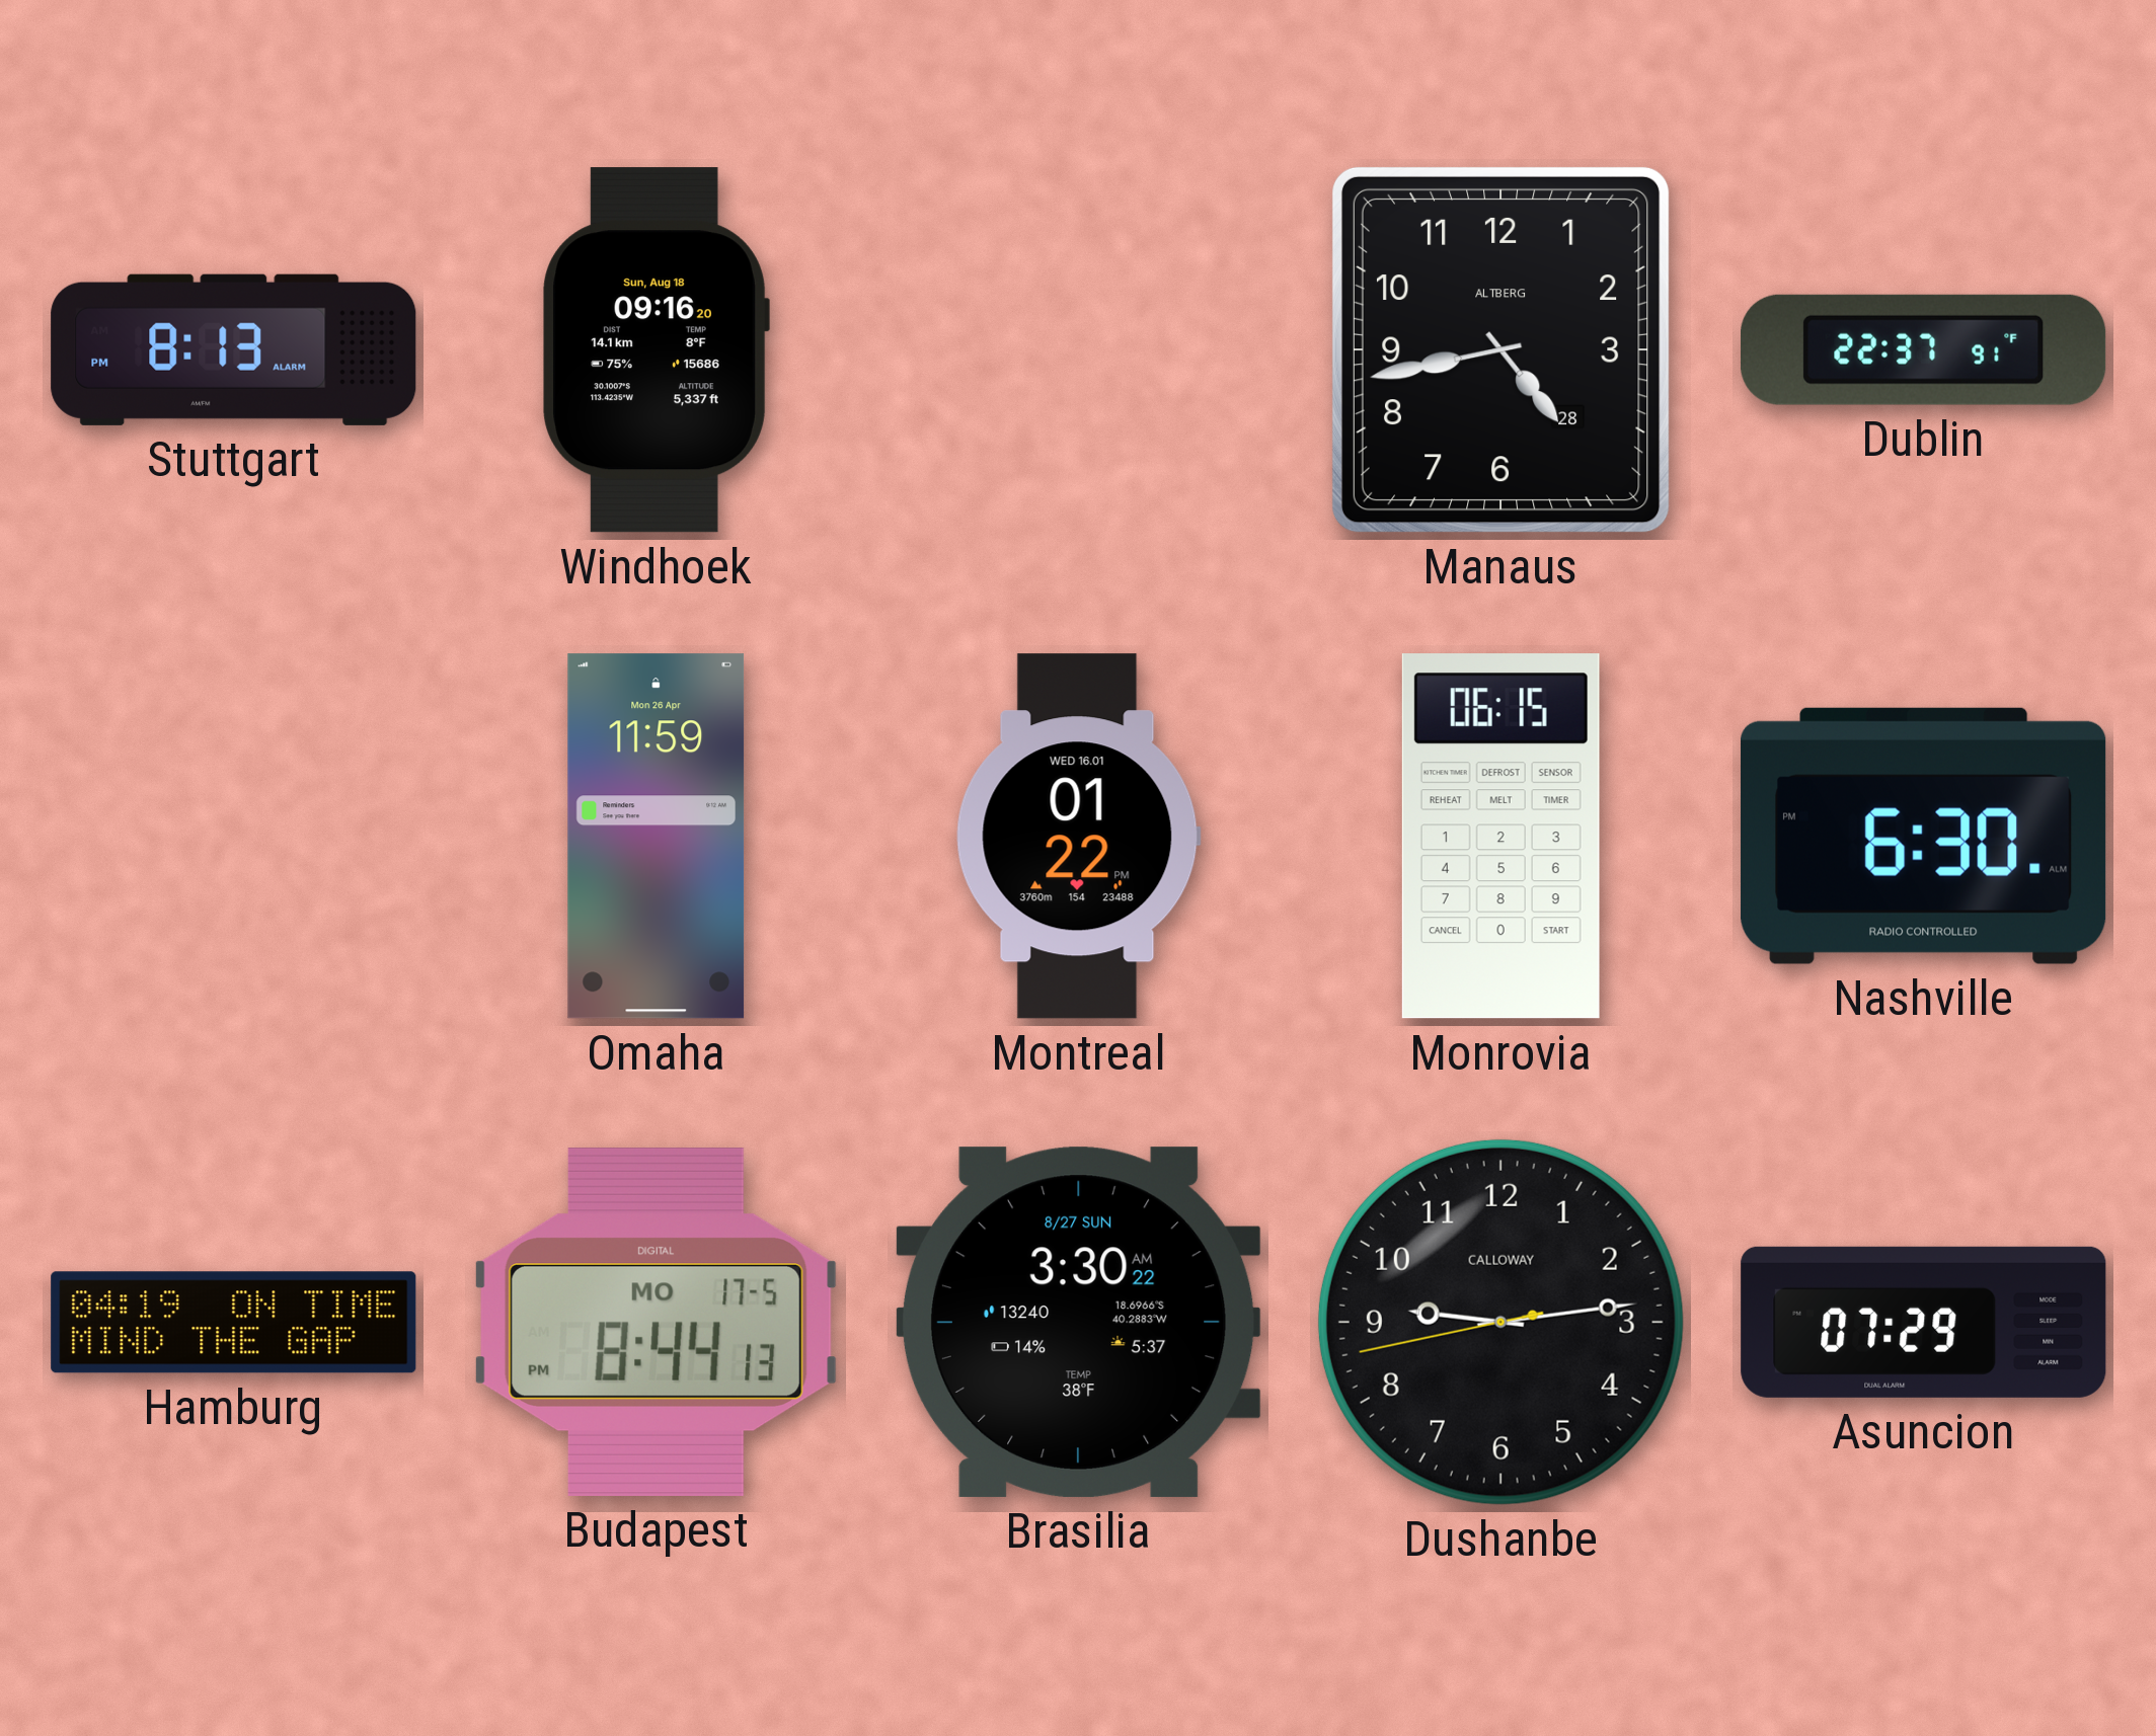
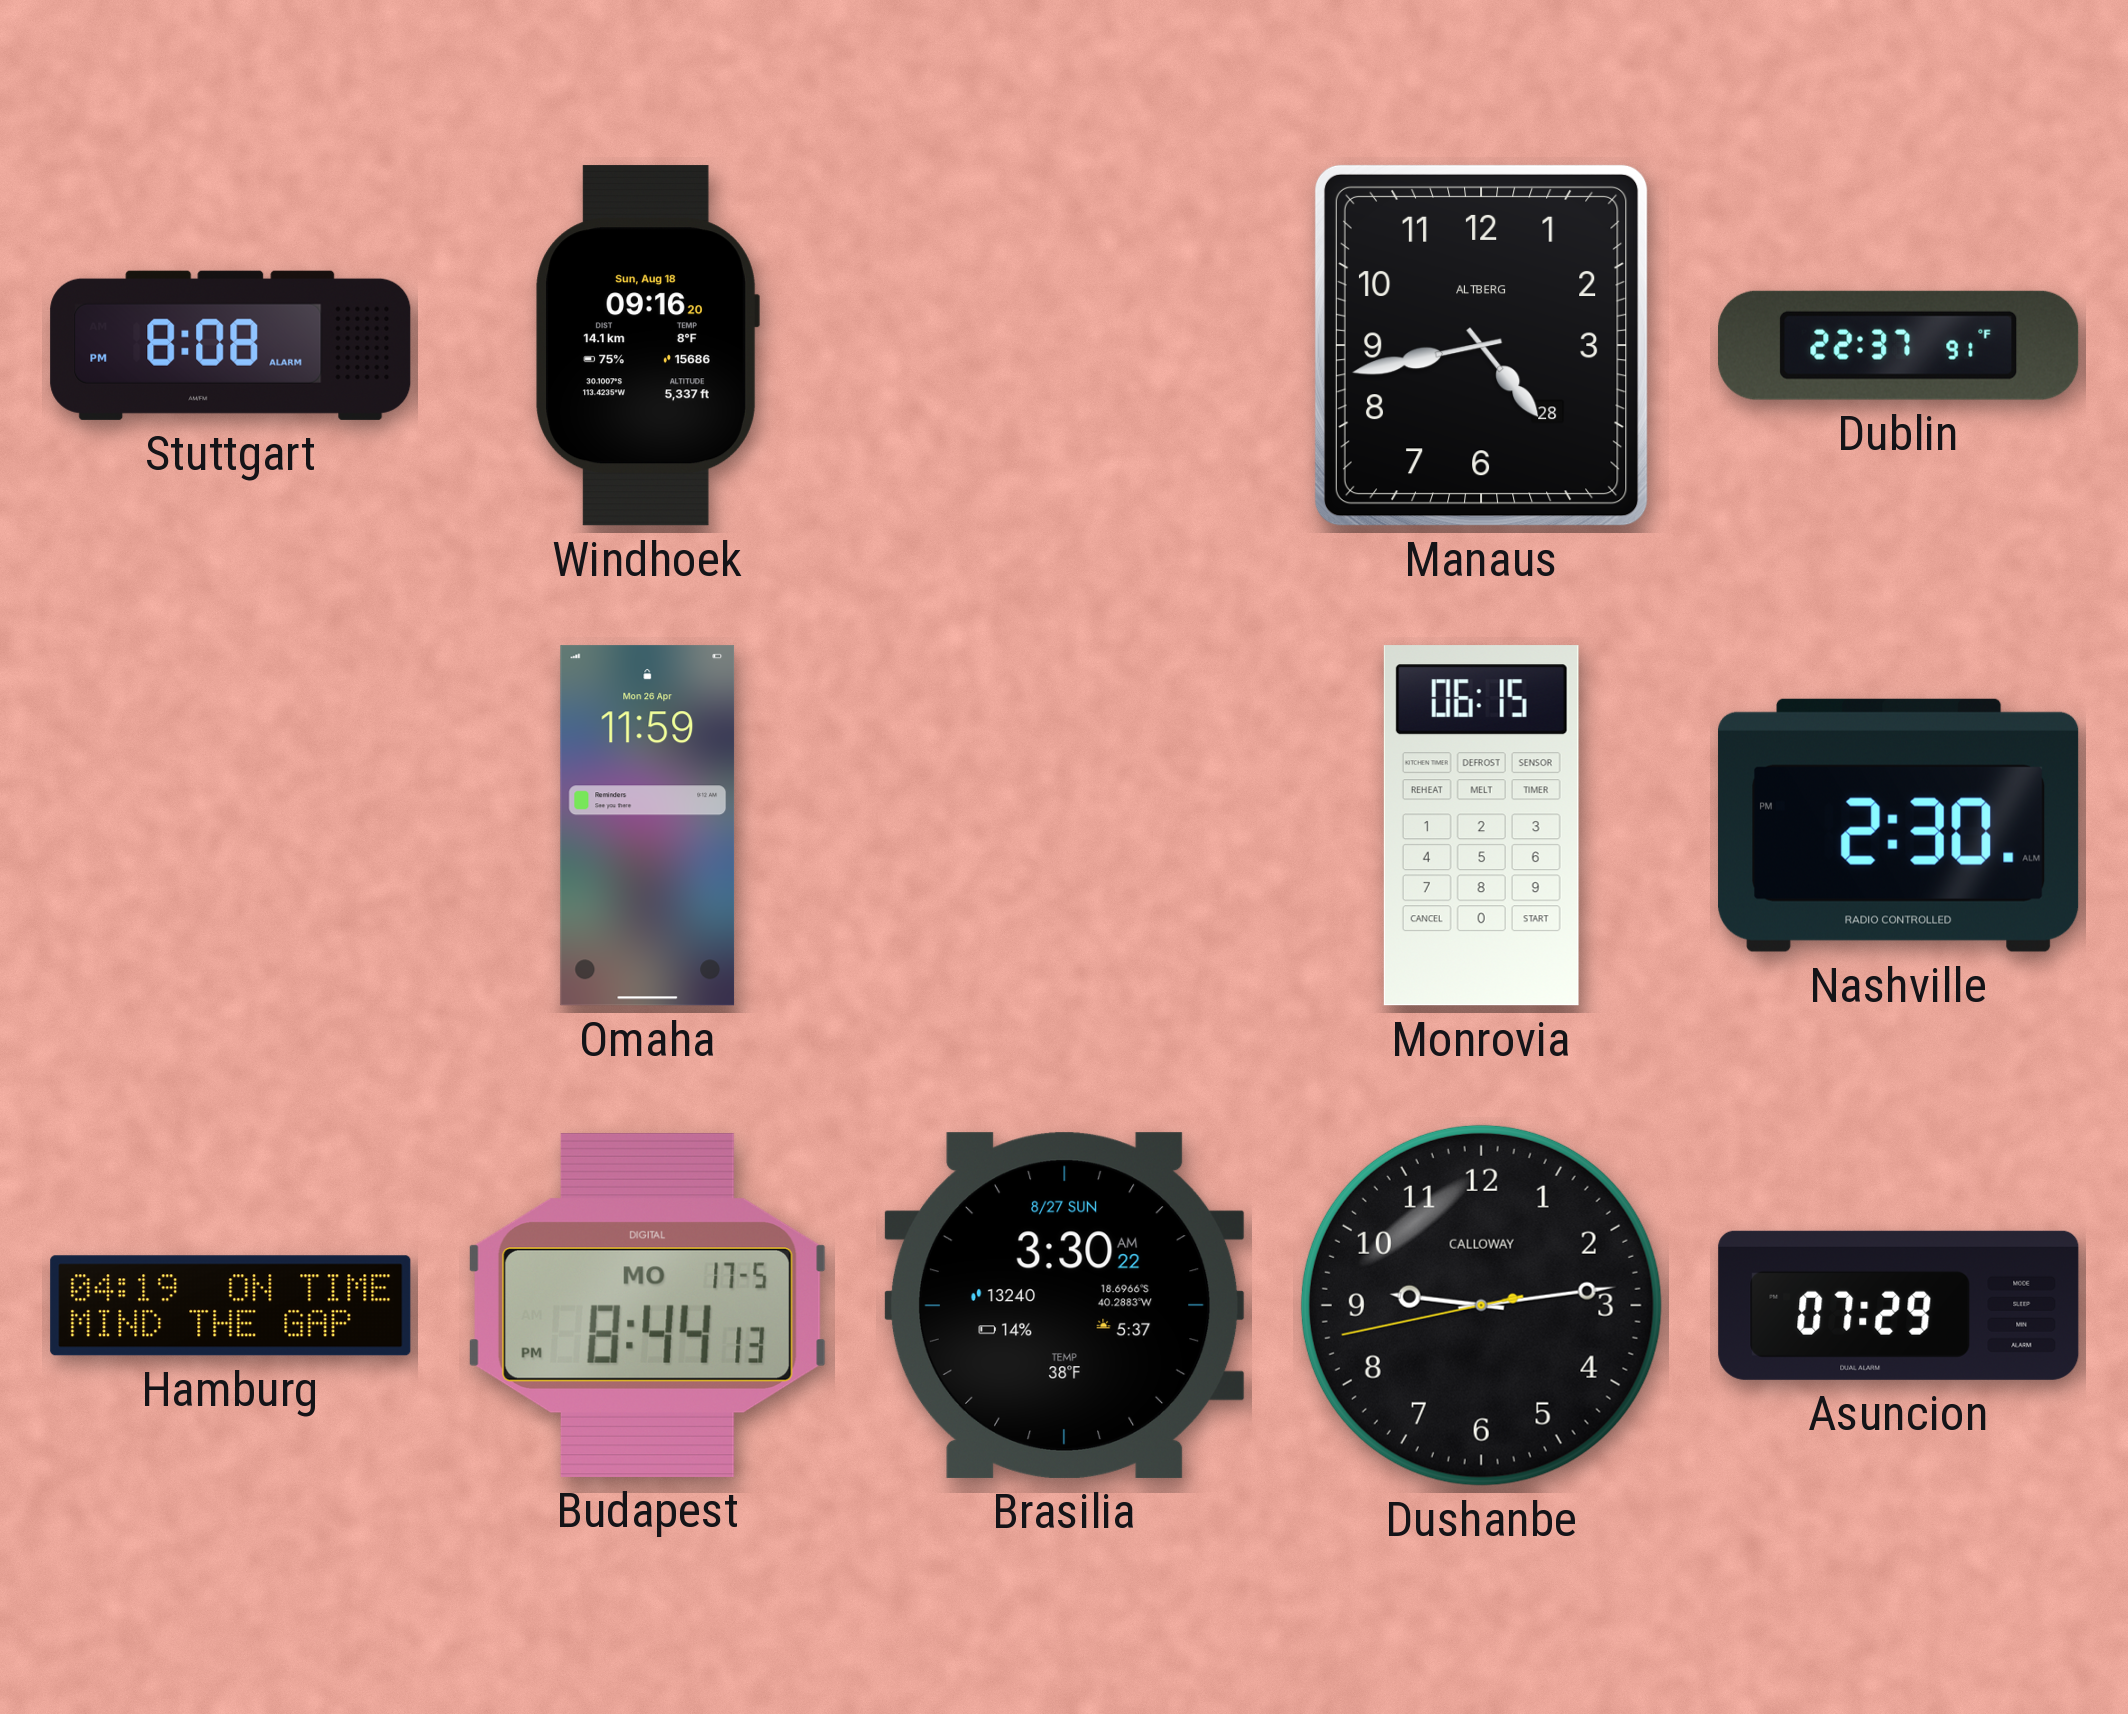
Stuttgart: 8:13 -> 8:08 (231, 345)
Montreal: 01:22 -> none (1078, 837)
Nashville: 6:30 -> 2:30 (1899, 825)
